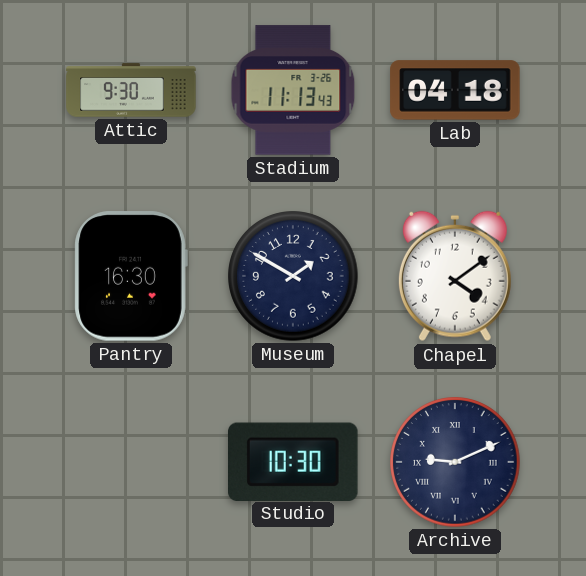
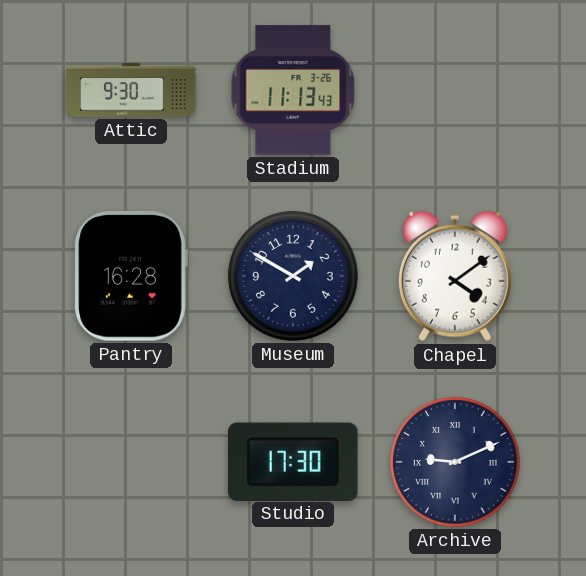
Lab: 04:18 -> none (455, 90)
Pantry: 16:30 -> 16:28 (131, 276)
Studio: 10:30 -> 17:30 (294, 461)
